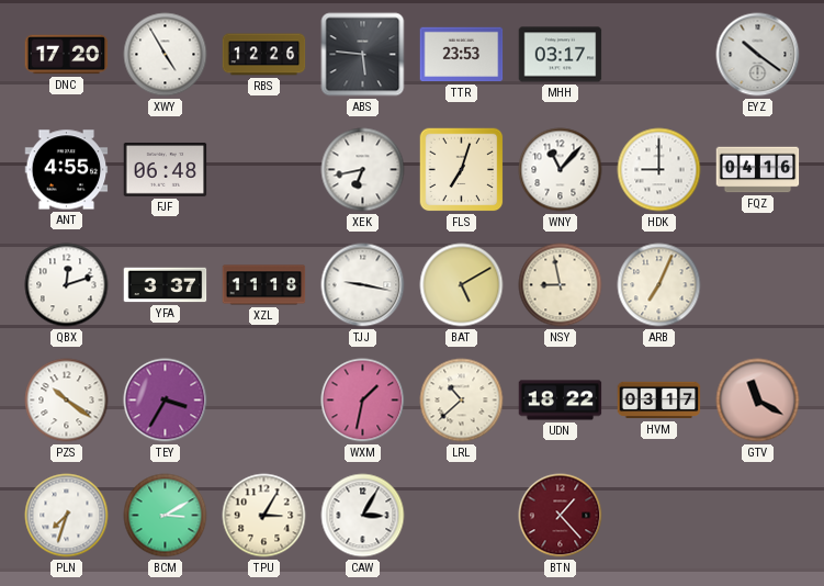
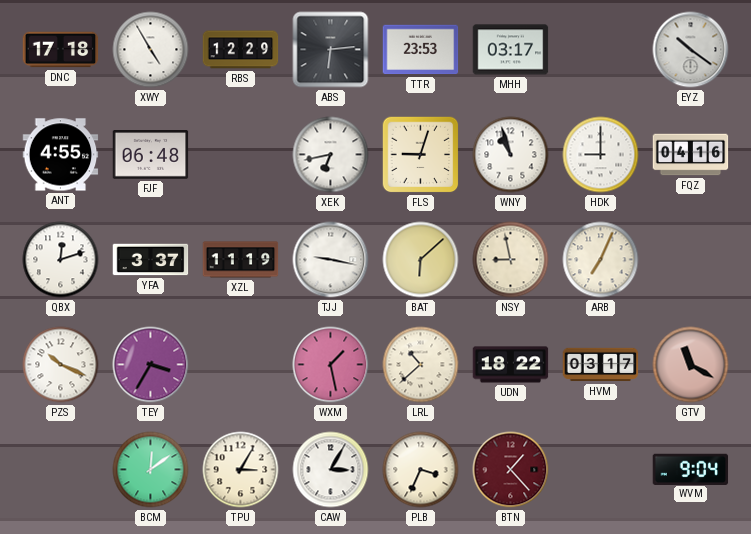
DNC: 17:20 -> 17:18 (61, 50)
RBS: 12:26 -> 12:29 (241, 50)
ABS: 5:46 -> 6:14 (331, 50)
FLS: 7:03 -> 9:03 (421, 155)
WNY: 11:07 -> 10:57 (511, 155)
XZL: 11:18 -> 11:19 (241, 260)
BAT: 5:10 -> 6:08 (421, 260)
PZS: 10:21 -> 10:19 (61, 365)
WXM: 1:32 -> 1:28 (331, 365)
PLN: 7:33 -> none (67, 516)
BCM: 3:10 -> 12:09 (151, 470)
PLB: none -> 3:34 (421, 470)
WVM: none -> 9:04 (691, 469)
